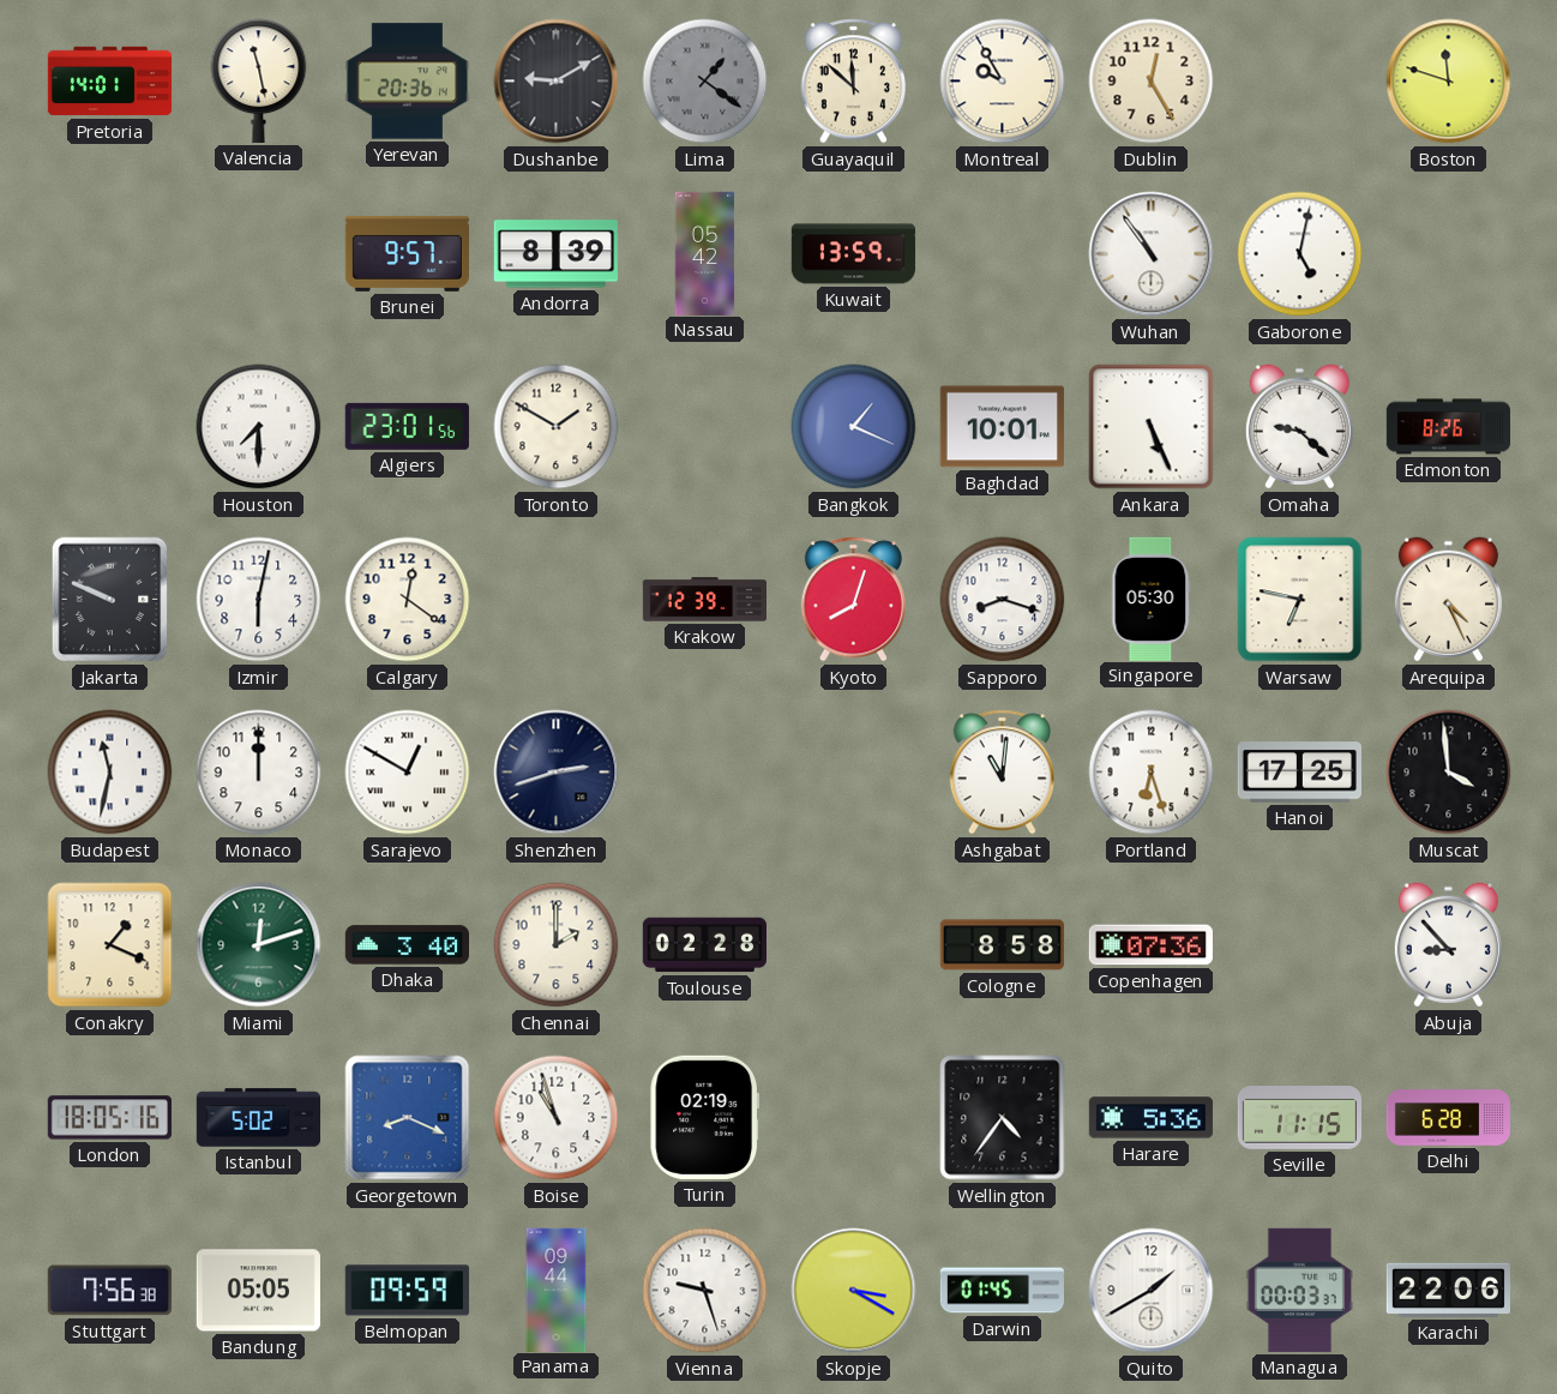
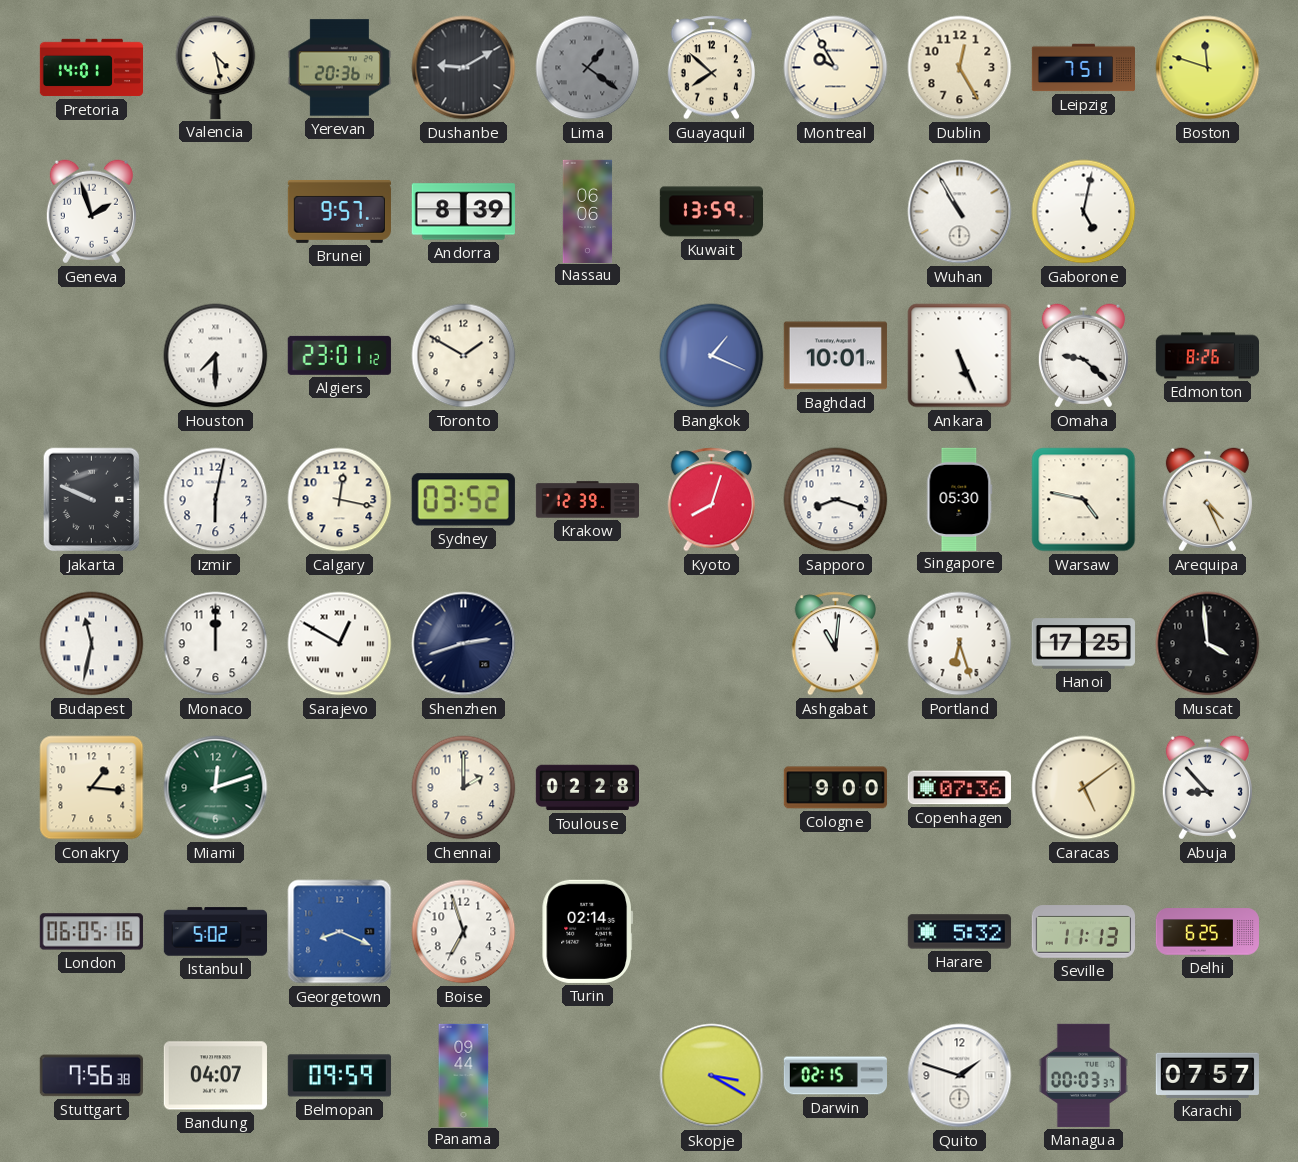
Valencia: 11:28 -> 4:28 (216, 67)
Guayaquil: 11:52 -> 7:52 (711, 68)
Leipzig: none -> 7:51 (1083, 68)
Geneva: none -> 1:57 (91, 212)
Nassau: 05:42 -> 06:06 (588, 211)
Wuhan: 10:54 -> 10:55 (960, 212)
Algiers: 23:01:56 -> 23:01:12 (339, 355)
Calgary: 12:21 -> 12:17 (340, 500)
Sydney: none -> 03:52 (463, 500)
Warsaw: 6:47 -> 4:47 (1084, 500)
Conakry: 1:19 -> 1:16 (92, 788)
Dhaka: 3:40 -> none (407, 945)
Cologne: 8:58 -> 9:00 (835, 788)
Caracas: none -> 5:09 (1084, 788)
London: 18:05 -> 06:05 (91, 932)
Boise: 10:57 -> 6:57 (464, 932)
Turin: 02:19 -> 02:14 (588, 931)
Wellington: 4:36 -> none (1003, 1118)
Harare: 5:36 -> 5:32 (959, 932)
Seville: 11:15 -> 11:13 (1083, 932)
Delhi: 6:28 -> 6:25 (1208, 932)
Bandung: 05:05 -> 04:07 (215, 1076)
Vienna: 9:27 -> none (705, 1291)
Darwin: 01:45 -> 02:15 (835, 1076)
Quito: 1:40 -> 1:48 (960, 1076)
Karachi: 22:06 -> 07:57 (1207, 1075)
